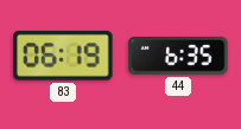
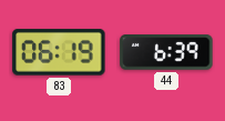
44: 6:35 -> 6:39 (166, 52)
